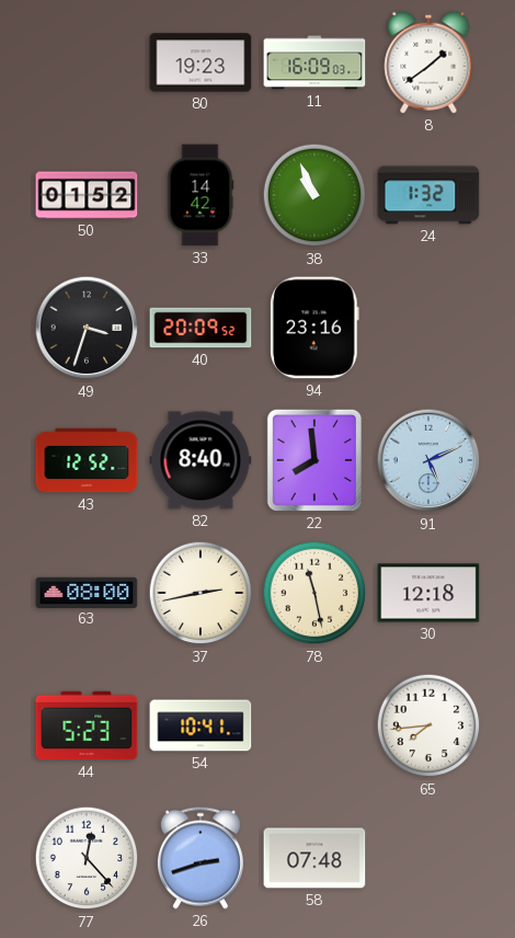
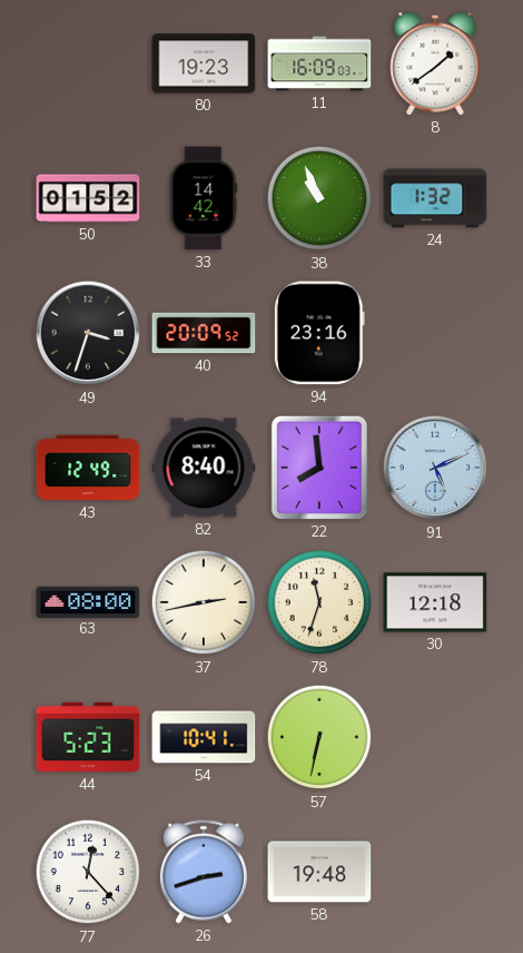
43: 12:52 -> 12:49 (88, 468)
78: 11:28 -> 11:33 (319, 602)
57: none -> 6:32 (319, 737)
65: 7:44 -> none (428, 725)
58: 07:48 -> 19:48 (319, 872)
